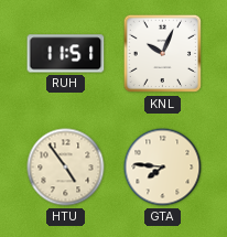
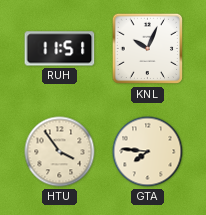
HTU: 4:54 -> 3:54 (60, 152)
